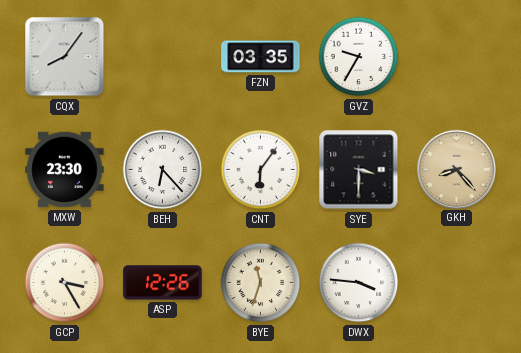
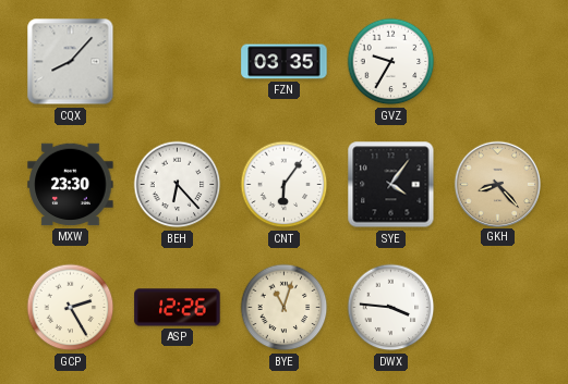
CQX: 8:06 -> 8:07 (71, 62)
SYE: 3:30 -> 4:06 (391, 185)
GCP: 3:25 -> 2:25 (71, 308)
BYE: 11:33 -> 11:03 (285, 308)
